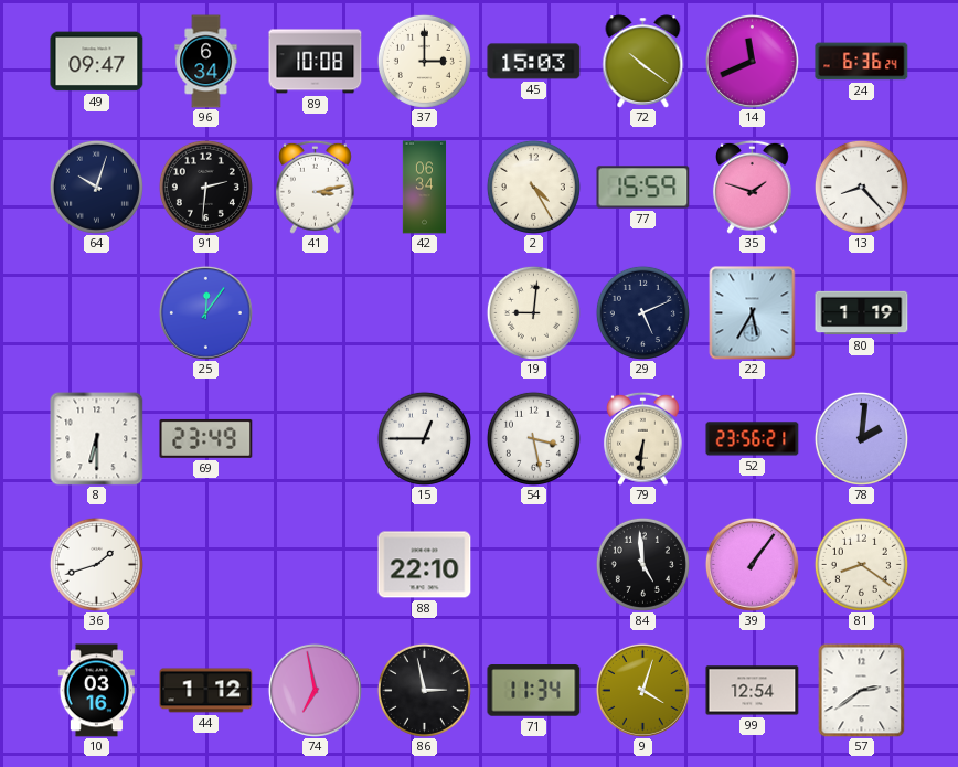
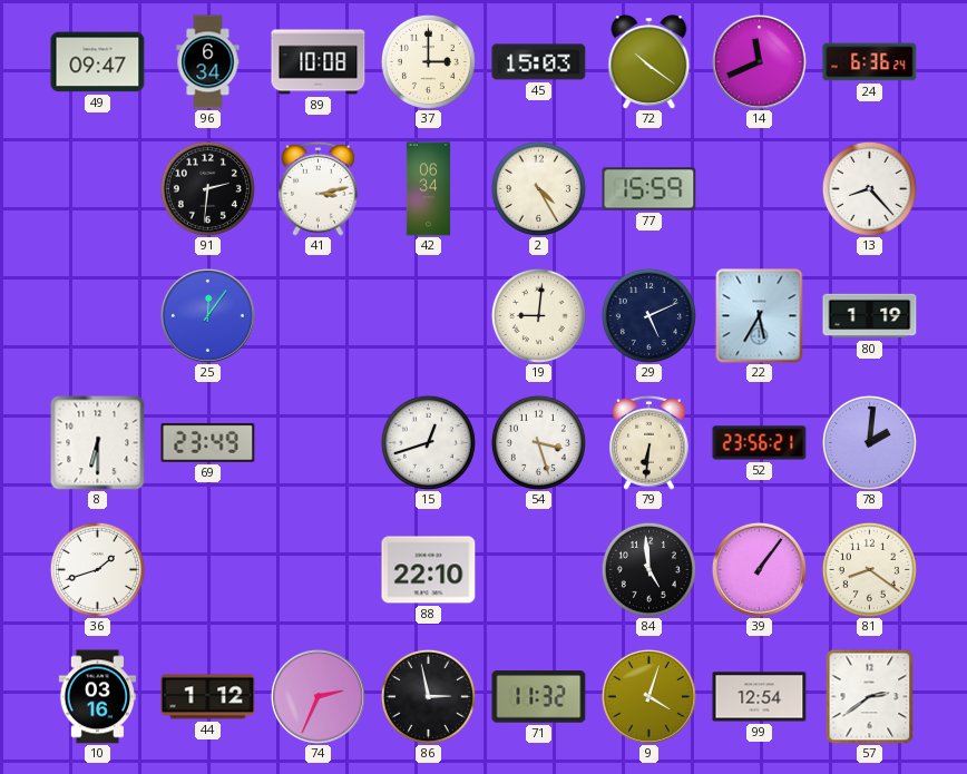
64: 10:03 -> none (96, 187)
35: 1:48 -> none (752, 187)
15: 12:45 -> 12:42 (428, 442)
54: 3:28 -> 3:27 (538, 442)
74: 6:58 -> 2:34 (318, 696)
71: 11:34 -> 11:32 (539, 697)
